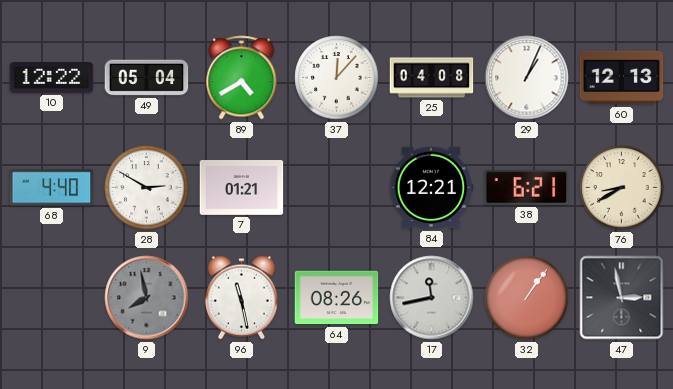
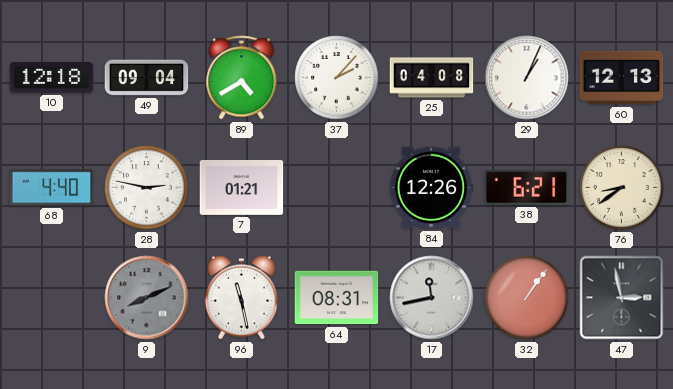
10: 12:22 -> 12:18 (52, 78)
49: 05:04 -> 09:04 (147, 78)
37: 12:07 -> 2:07 (337, 78)
28: 2:50 -> 2:47 (147, 188)
84: 12:21 -> 12:26 (431, 188)
76: 8:40 -> 8:39 (622, 188)
9: 7:58 -> 8:11 (147, 298)
64: 08:26 -> 08:31 (337, 298)
